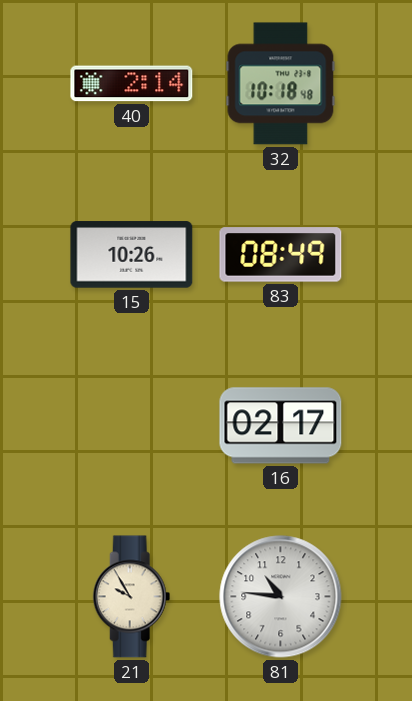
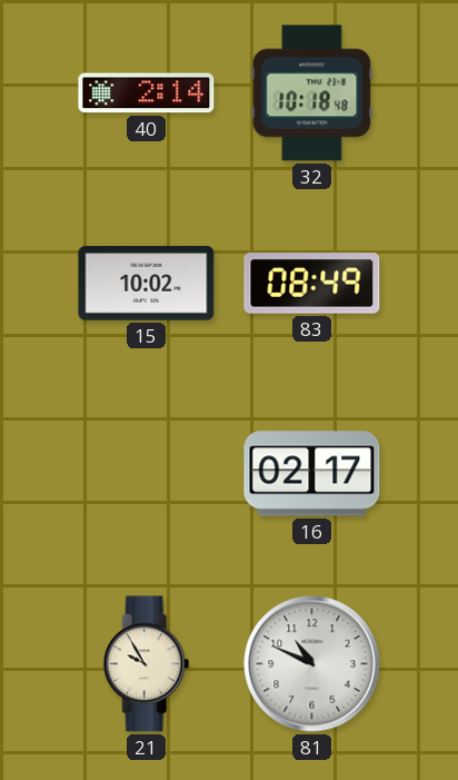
15: 10:26 -> 10:02 (147, 284)
81: 10:46 -> 10:49 (312, 664)
